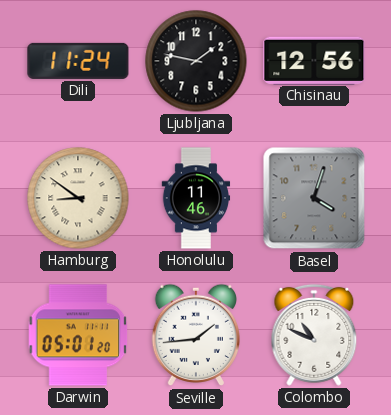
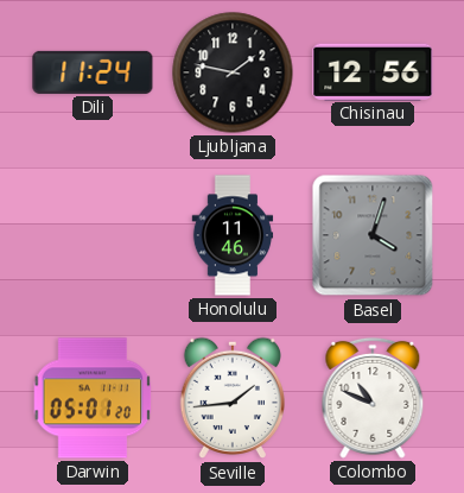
Hamburg: 8:51 -> none (78, 198)
